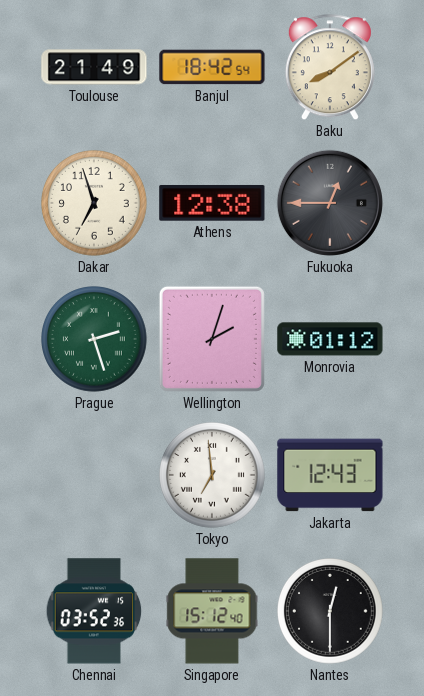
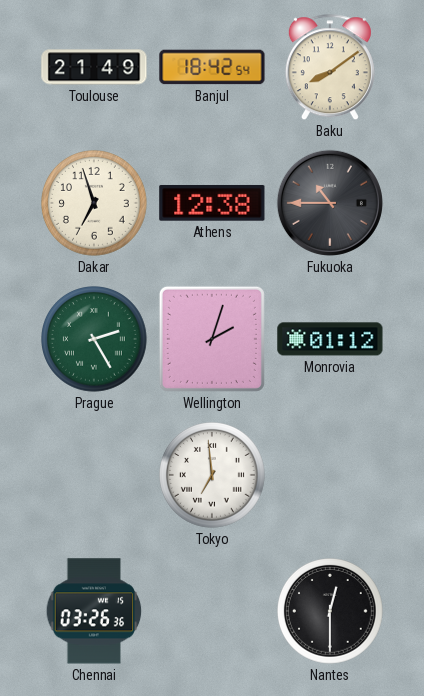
Fukuoka: 12:45 -> 10:45 (330, 203)
Prague: 2:27 -> 2:25 (95, 340)
Jakarta: 12:43 -> none (330, 475)
Chennai: 03:52 -> 03:26 (94, 611)
Singapore: 15:12 -> none (212, 611)
